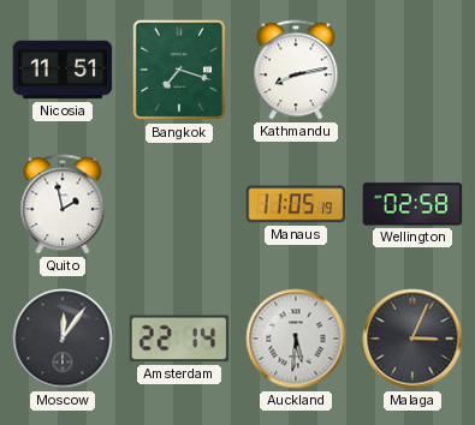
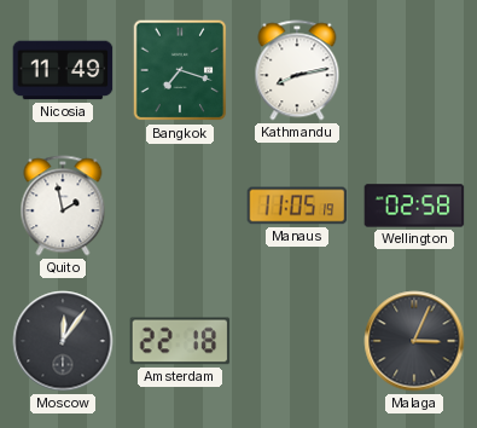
Nicosia: 11:51 -> 11:49 (63, 70)
Amsterdam: 22:14 -> 22:18 (180, 341)
Auckland: 5:31 -> none (296, 339)
